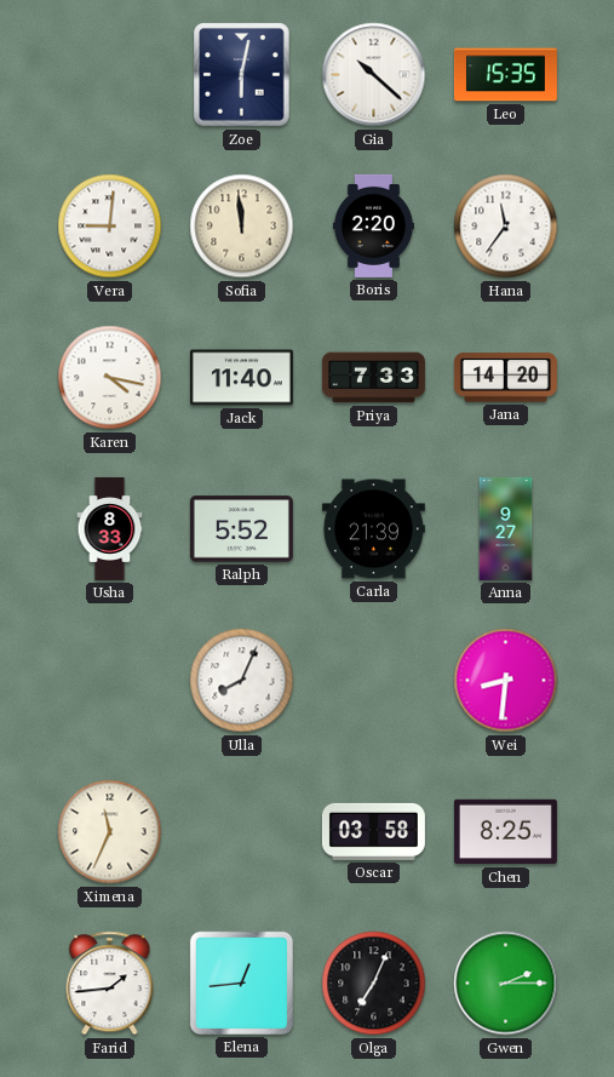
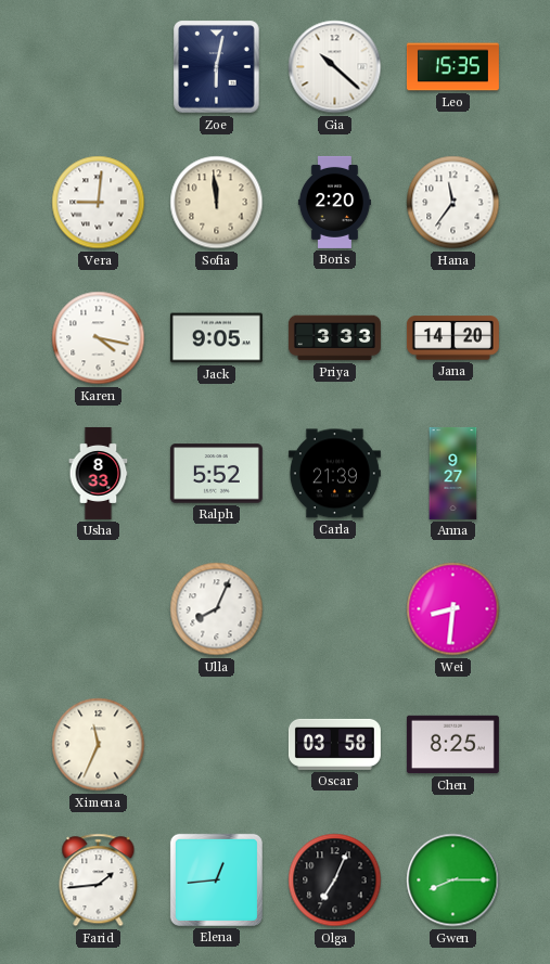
Jack: 11:40 -> 9:05 (216, 338)
Priya: 7:33 -> 3:33 (334, 338)
Gwen: 2:15 -> 8:15 (453, 881)
